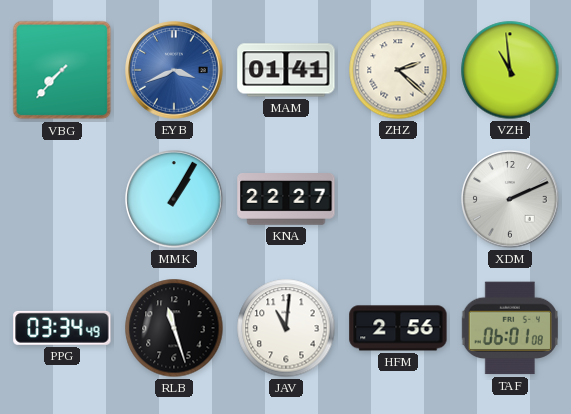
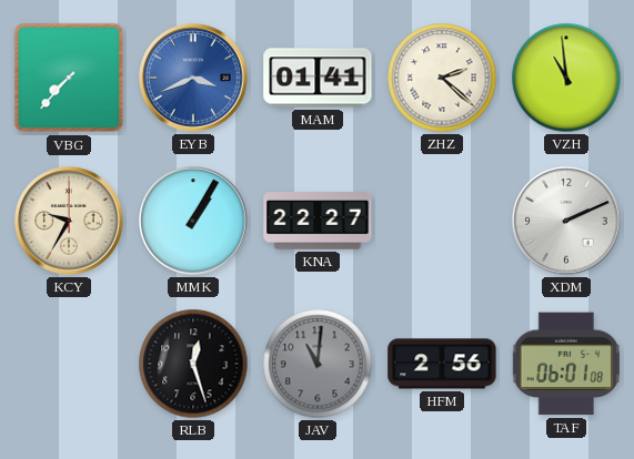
KCY: none -> 9:35 (69, 221)
PPG: 03:34 -> none (62, 328)
RLB: 11:27 -> 12:27 (193, 364)
JAV dial: white -> grey (318, 364)
